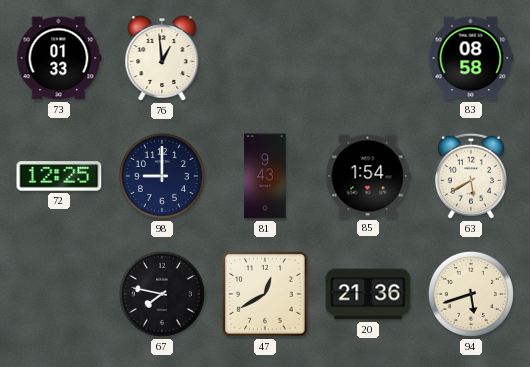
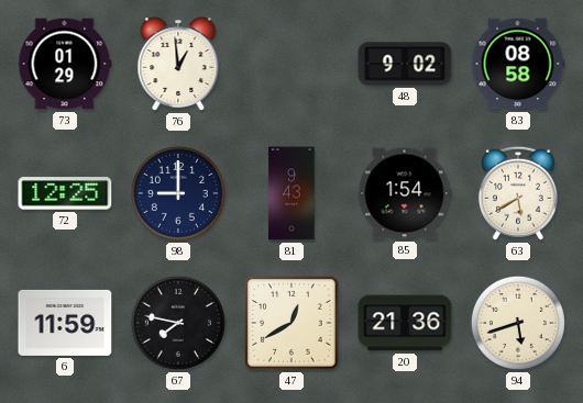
73: 01:33 -> 01:29 (65, 64)
48: none -> 9:02 (405, 64)
6: none -> 11:59 (65, 323)
